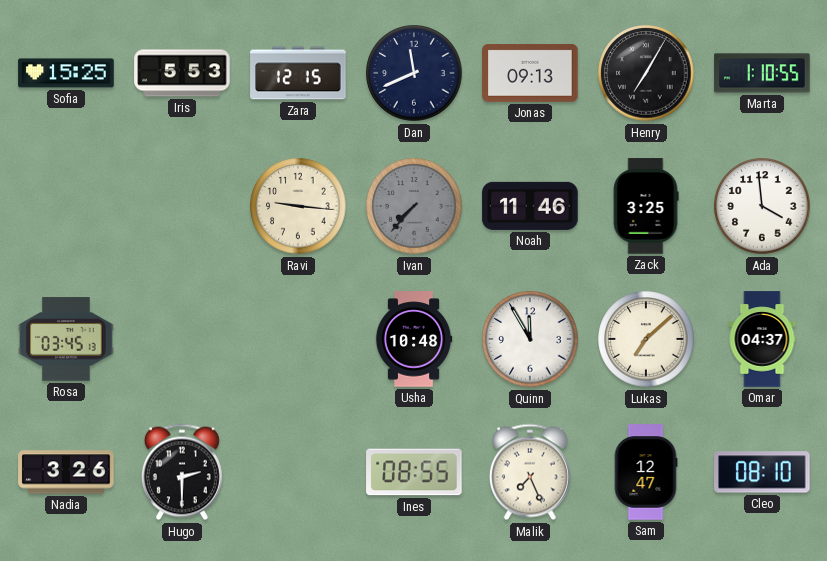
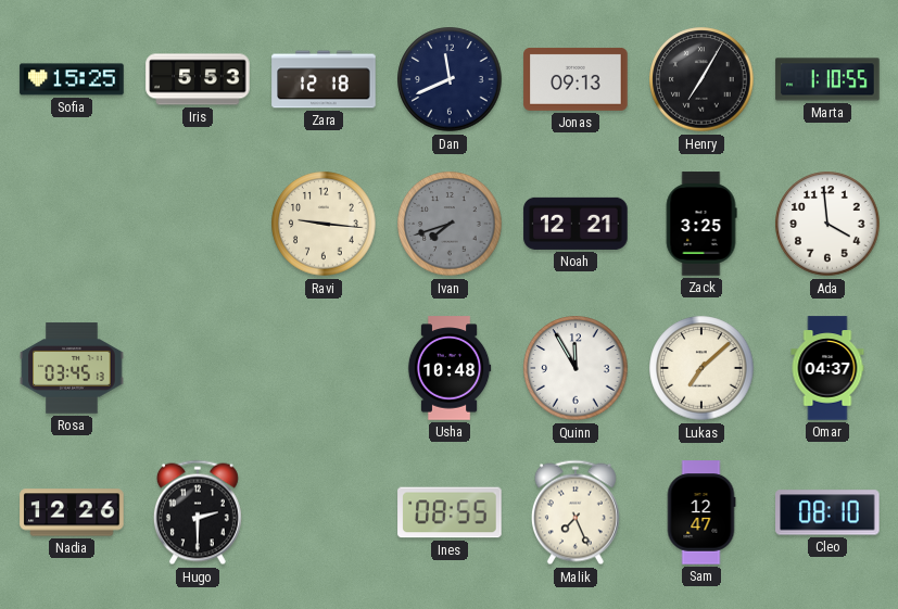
Zara: 12:15 -> 12:18 (324, 79)
Ivan: 7:37 -> 7:42 (450, 224)
Noah: 11:46 -> 12:21 (576, 224)
Nadia: 3:26 -> 12:26 (72, 512)
